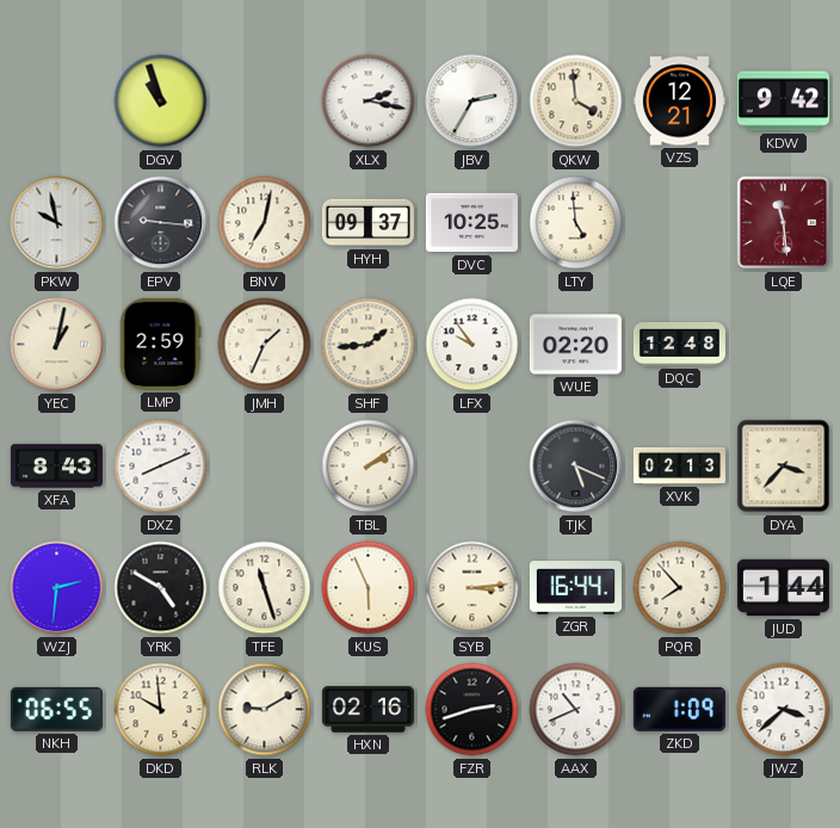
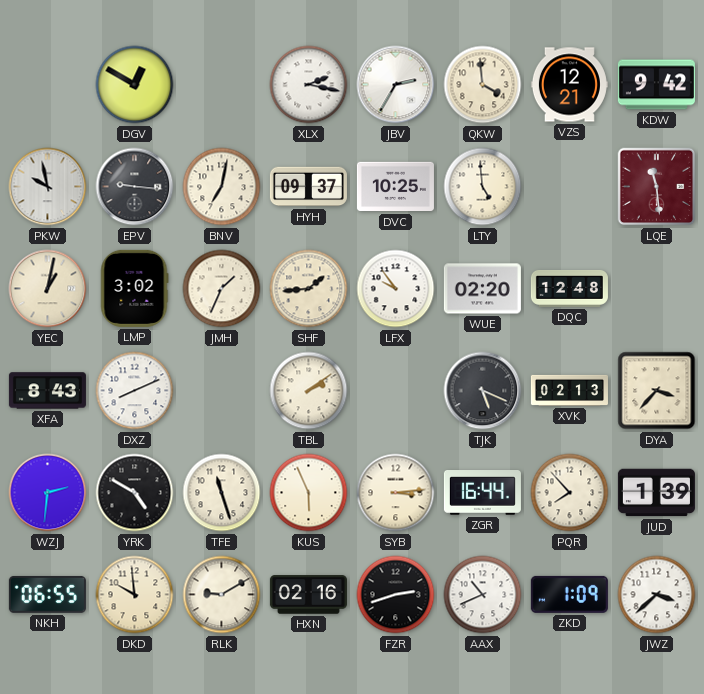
DGV: 10:57 -> 12:50 (135, 85)
LMP: 2:59 -> 3:02 (134, 288)
JUD: 1:44 -> 1:39 (656, 493)
